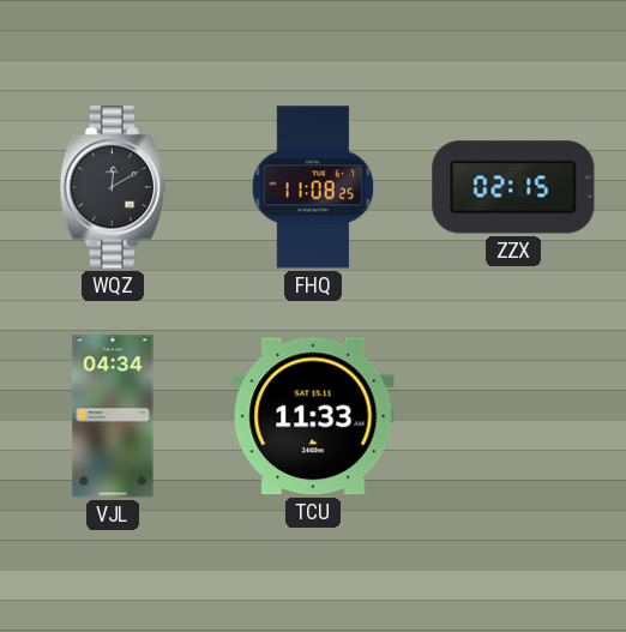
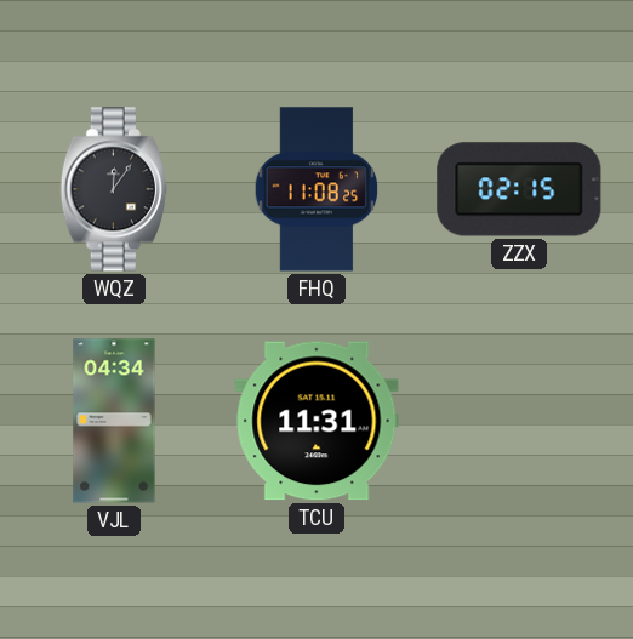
WQZ: 12:10 -> 12:06 (114, 189)
TCU: 11:33 -> 11:31 (316, 421)
